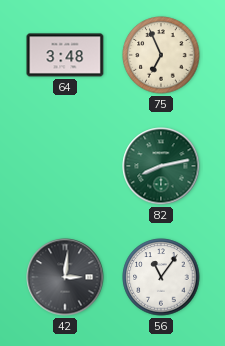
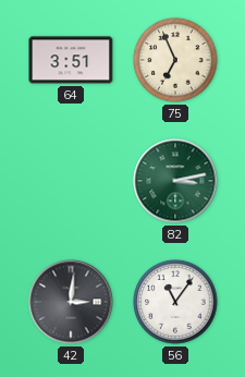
64: 3:48 -> 3:51 (71, 60)
82: 8:13 -> 3:13 (175, 181)
